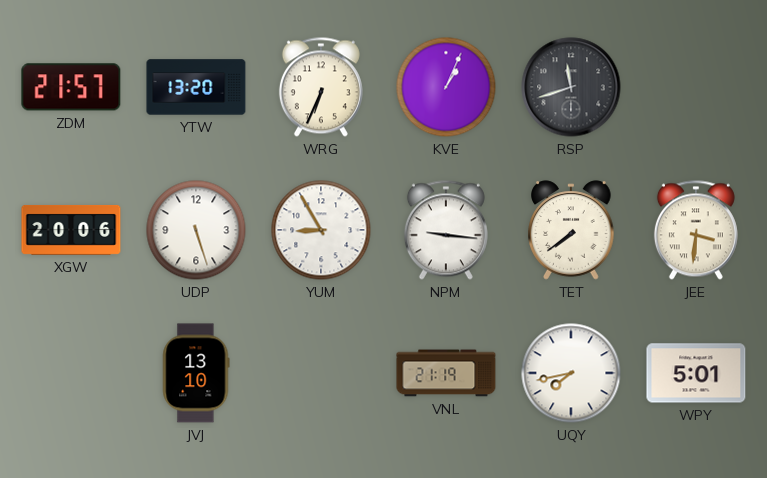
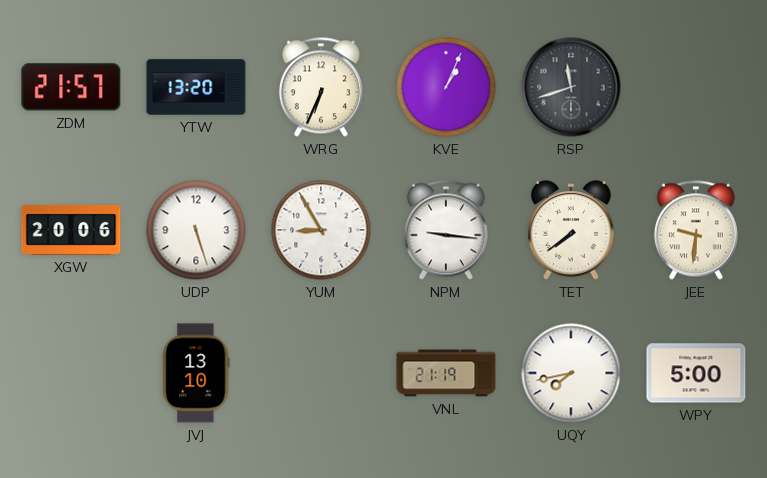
JEE: 3:31 -> 9:31 (696, 230)
WPY: 5:01 -> 5:00 (696, 373)
